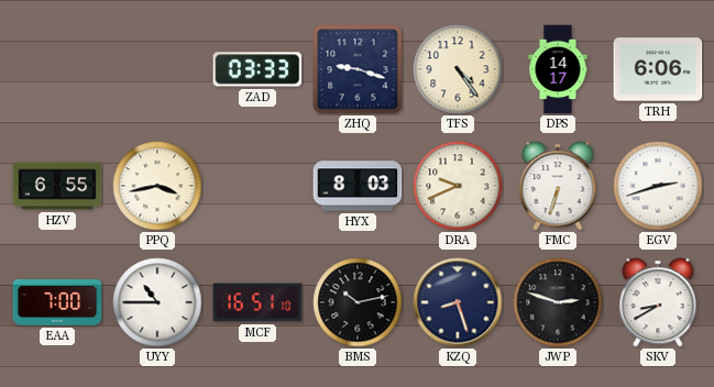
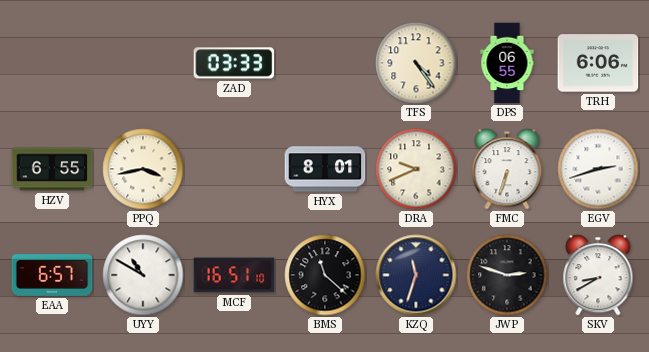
ZHQ: 9:18 -> none (358, 69)
DPS: 14:17 -> 06:55 (507, 63)
HYX: 8:03 -> 8:01 (325, 169)
EAA: 7:00 -> 6:57 (52, 276)
UYY: 10:45 -> 10:50 (143, 275)
BMS: 10:13 -> 11:22 (325, 275)
KZQ: 8:27 -> 11:33 (416, 275)
